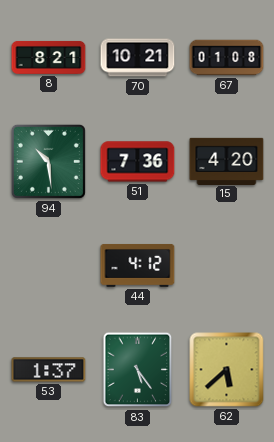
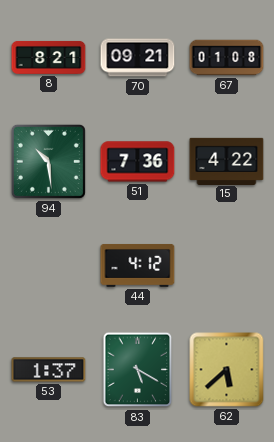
70: 10:21 -> 09:21 (138, 58)
15: 4:20 -> 4:22 (227, 161)
83: 5:24 -> 5:20 (138, 370)
